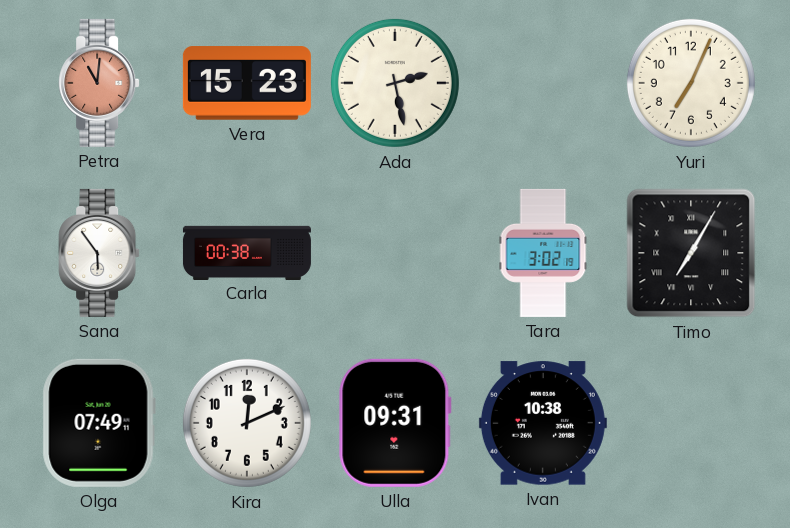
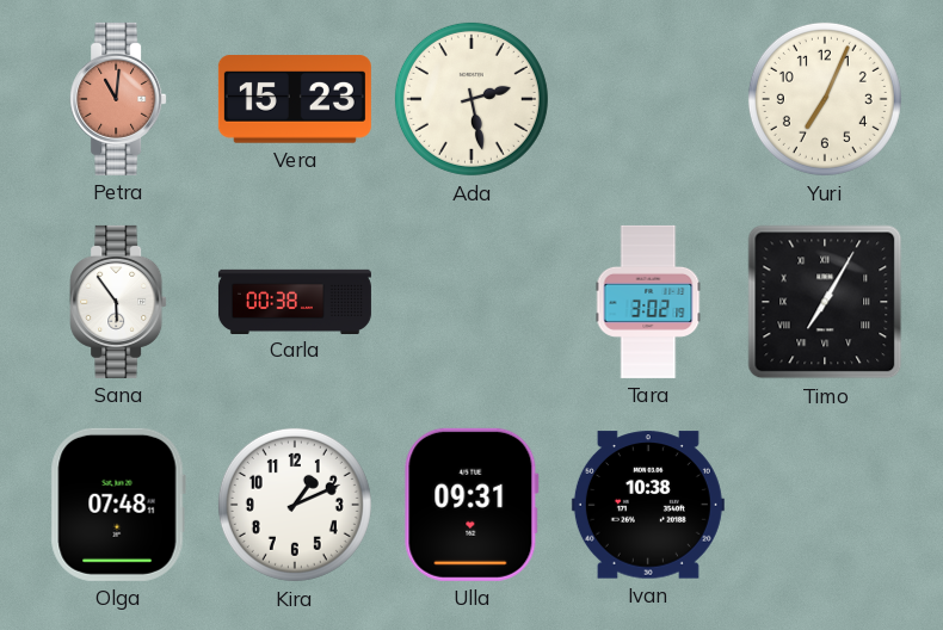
Olga: 07:49 -> 07:48 (118, 505)
Kira: 12:11 -> 1:11 (295, 505)
